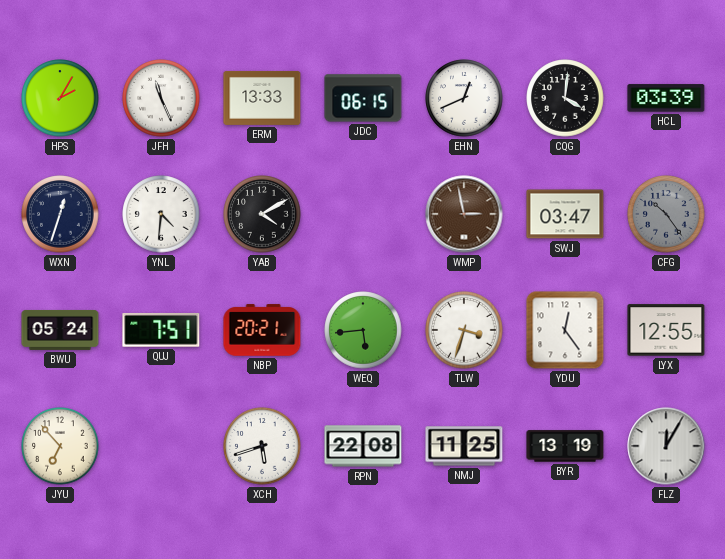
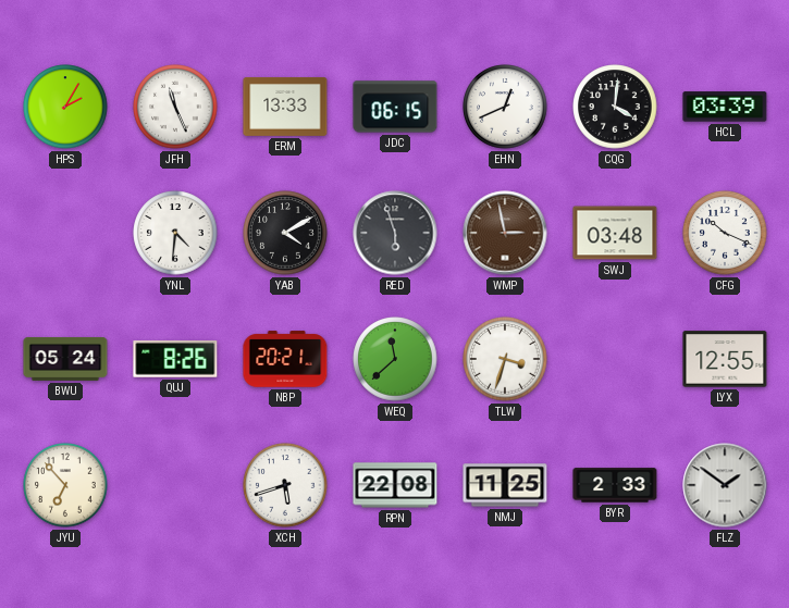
WXN: 12:33 -> none (60, 214)
RED: none -> 5:57 (395, 233)
SWJ: 03:47 -> 03:48 (615, 233)
CFG: 10:24 -> 10:19 (725, 233)
CFG dial: grey -> white (725, 233)
QUJ: 7:51 -> 8:26 (175, 359)
WEQ: 5:44 -> 11:38 (395, 359)
YDU: 12:24 -> none (565, 330)
BYR: 13:19 -> 2:33 (615, 485)
FLZ: 12:05 -> 1:51 (725, 485)
